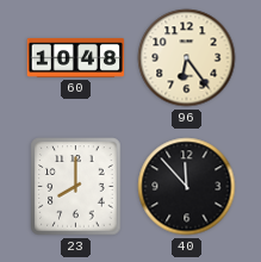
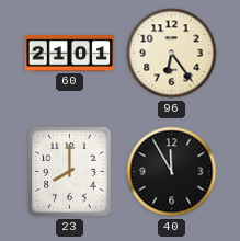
60: 10:48 -> 21:01 (70, 53)
40: 11:53 -> 11:55 (172, 172)
